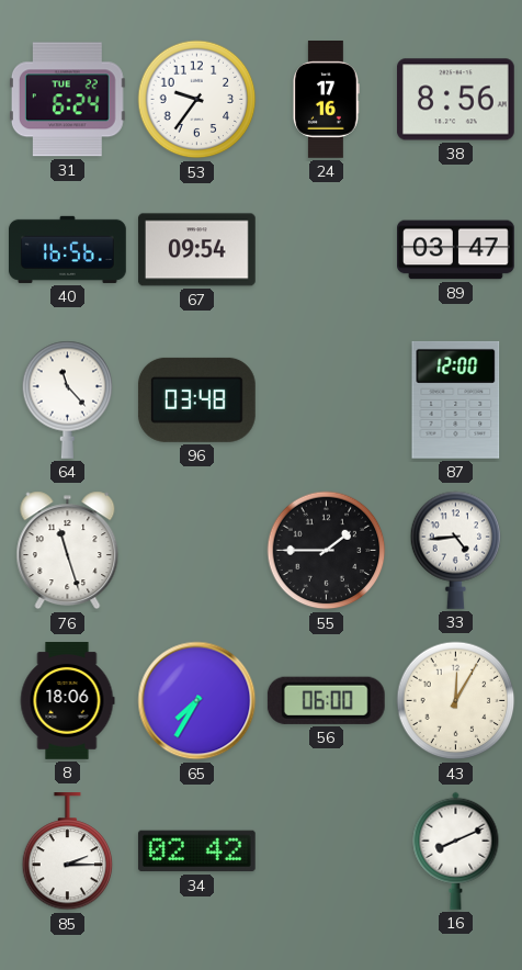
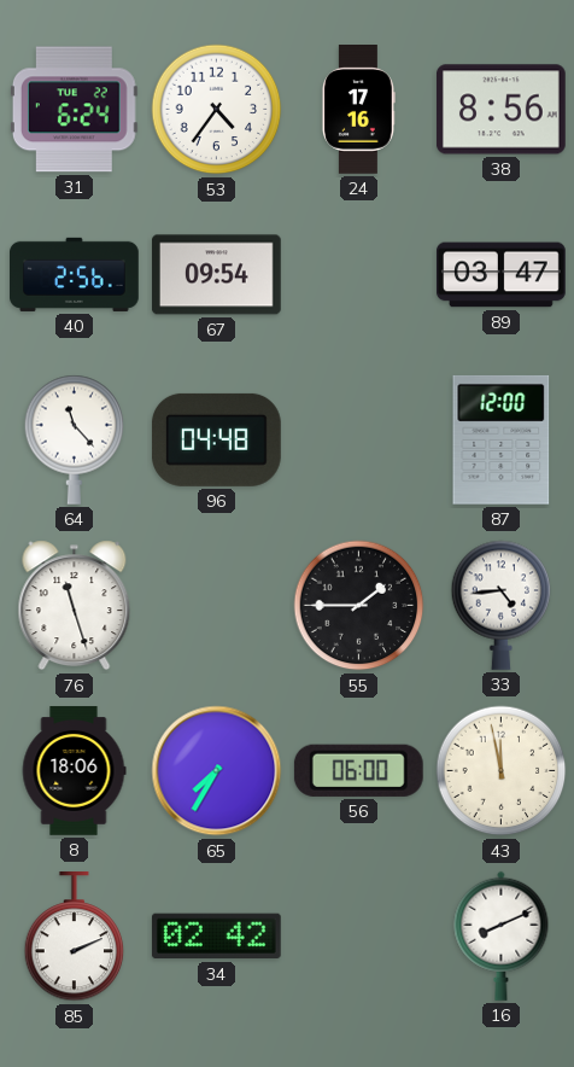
53: 9:36 -> 4:36 (217, 110)
40: 16:56 -> 2:56 (75, 274)
96: 03:48 -> 04:48 (216, 439)
43: 12:05 -> 11:58 (502, 771)
85: 2:15 -> 2:11 (75, 938)
